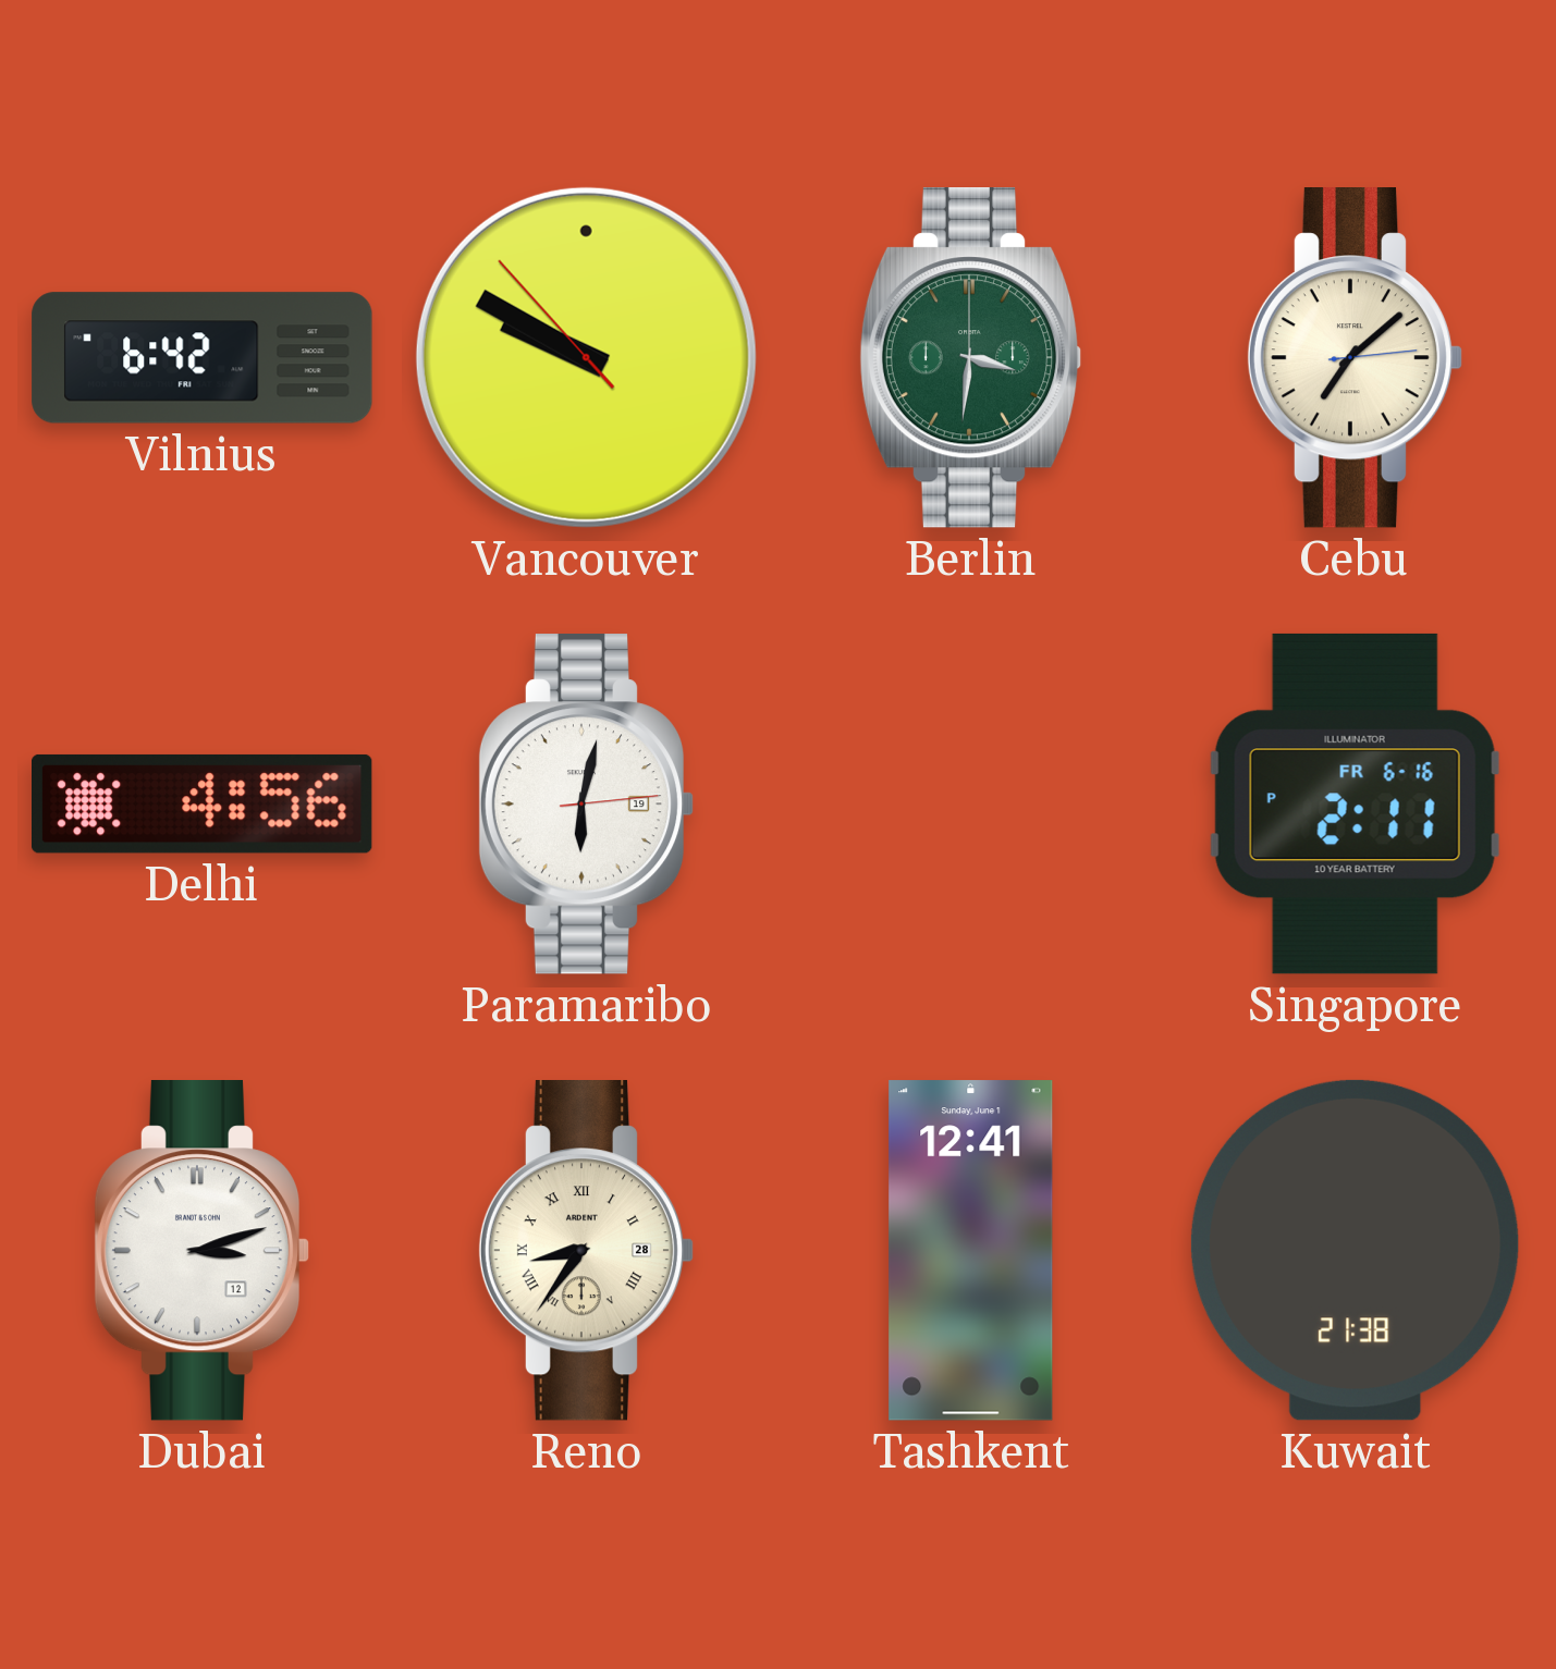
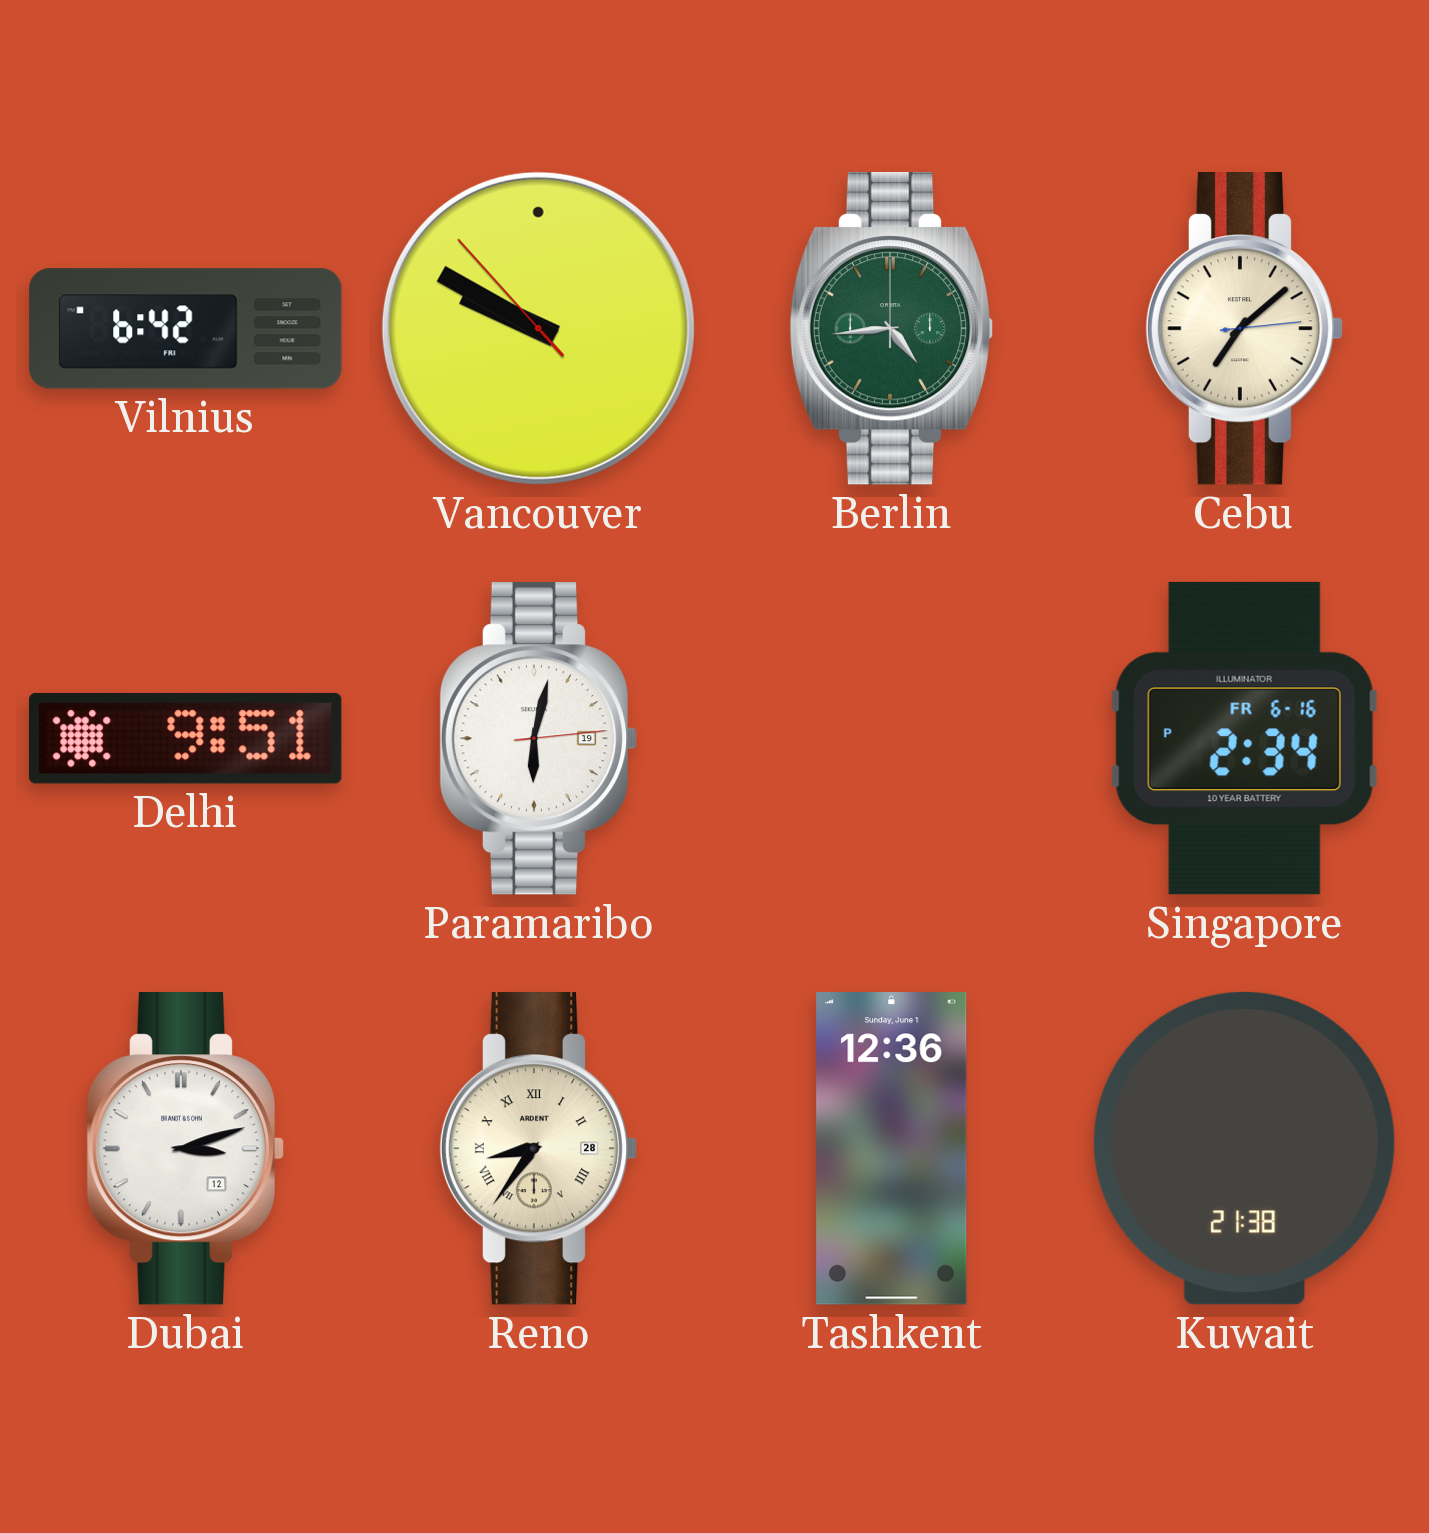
Berlin: 3:31 -> 4:44 (892, 329)
Delhi: 4:56 -> 9:51 (185, 738)
Singapore: 2:11 -> 2:34 (1244, 738)
Tashkent: 12:41 -> 12:36 (892, 1149)
